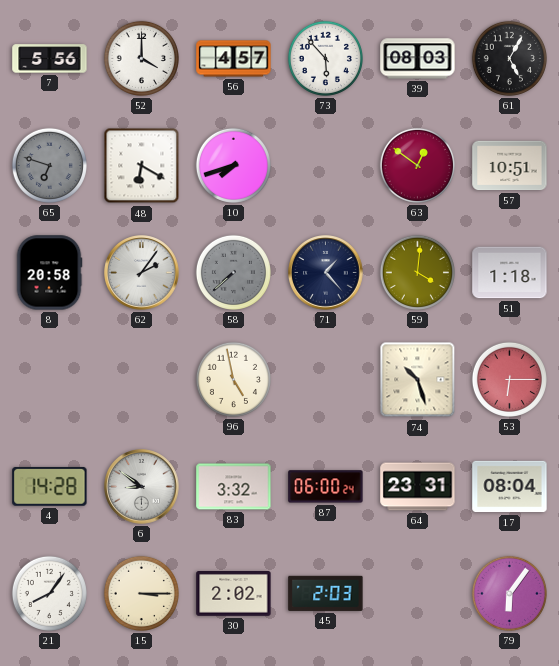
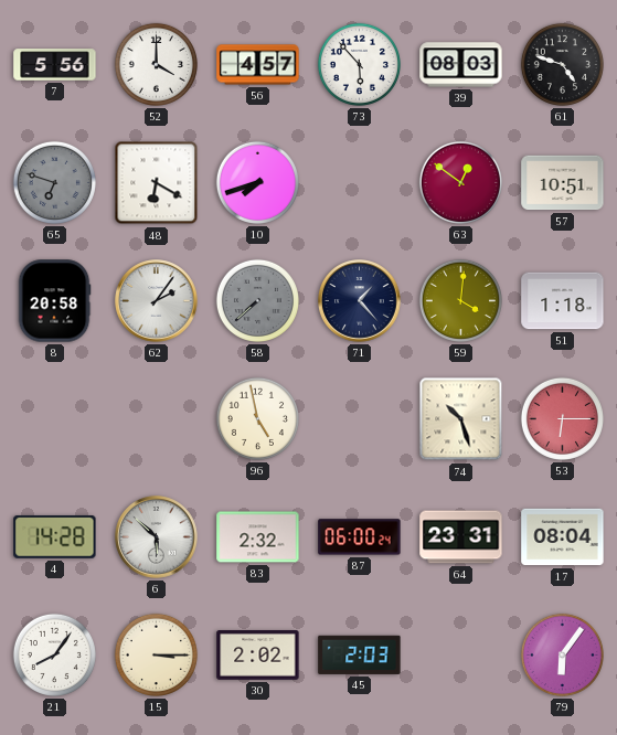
61: 5:05 -> 4:48 (562, 64)
6: 8:51 -> 5:52 (157, 537)
83: 3:32 -> 2:32 (258, 537)
